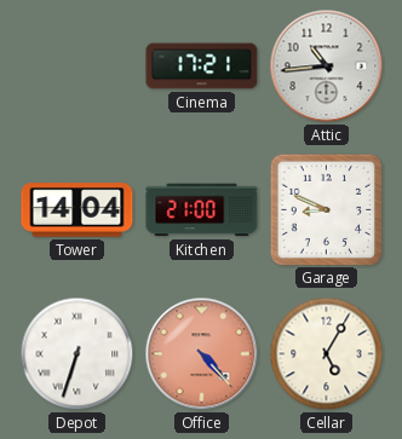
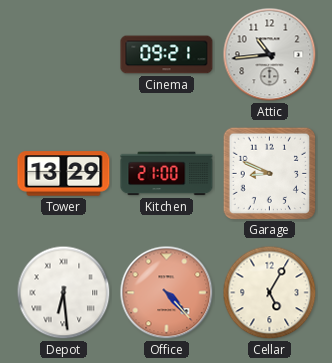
Cinema: 17:21 -> 09:21 (167, 55)
Tower: 14:04 -> 13:29 (64, 174)
Depot: 6:33 -> 6:29 (64, 293)
